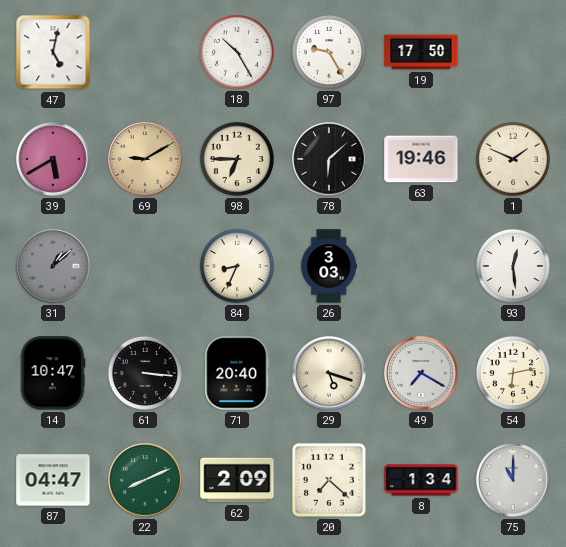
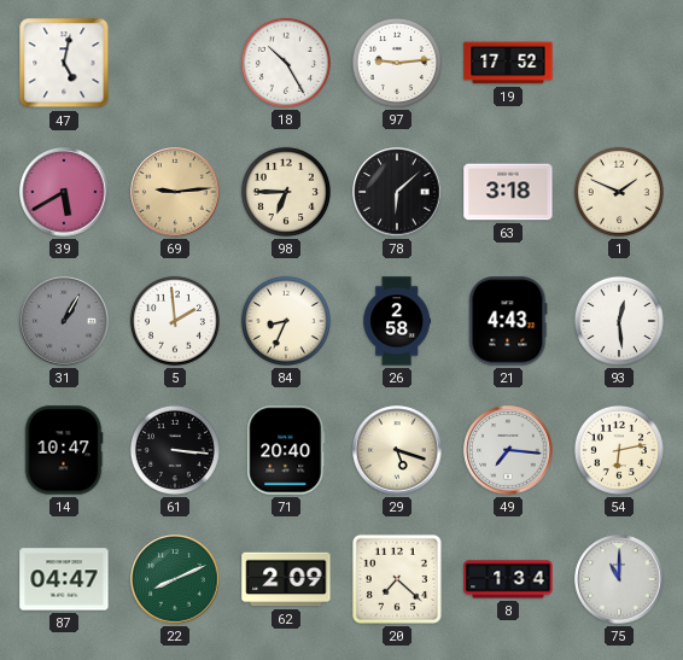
97: 9:25 -> 9:14 (397, 63)
19: 17:50 -> 17:52 (508, 63)
69: 9:10 -> 9:14 (175, 192)
63: 19:46 -> 3:18 (508, 192)
31: 1:08 -> 1:05 (64, 321)
5: none -> 1:59 (175, 321)
26: 3:03 -> 2:58 (397, 321)
21: none -> 4:43 (508, 321)
49: 7:20 -> 7:16 (508, 450)
